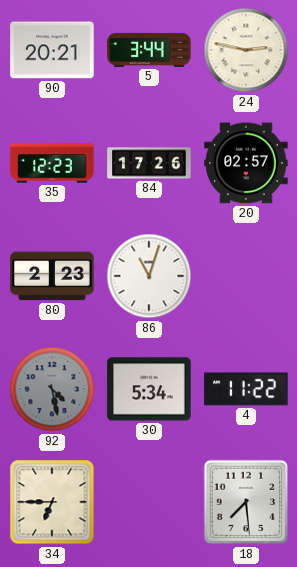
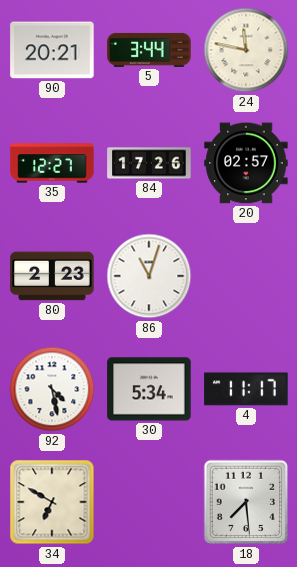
24: 2:47 -> 11:47 (246, 50)
35: 12:23 -> 12:27 (52, 163)
92 dial: grey -> white (52, 389)
4: 11:22 -> 11:17 (246, 389)
34: 6:45 -> 6:50 (52, 502)
